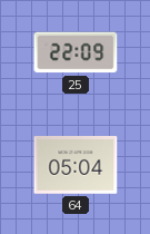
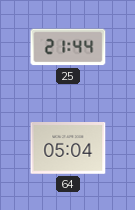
25: 22:09 -> 21:44 (68, 47)
